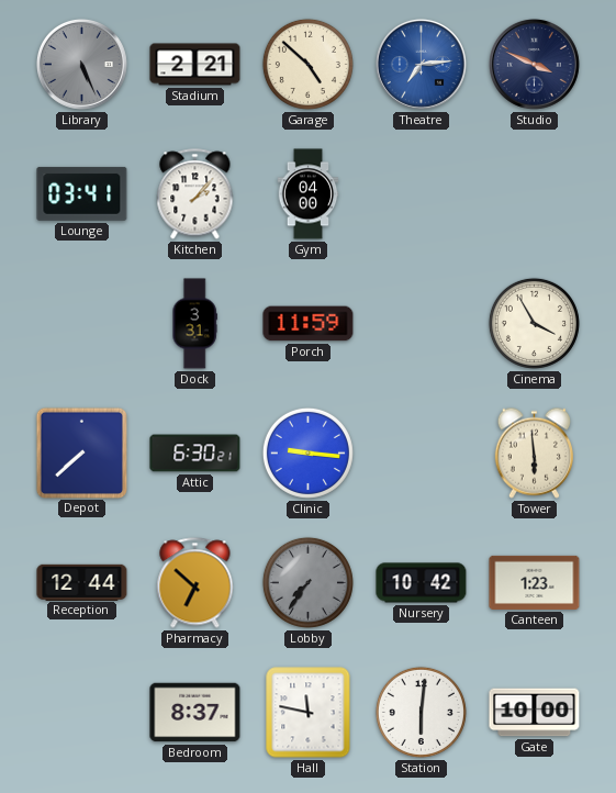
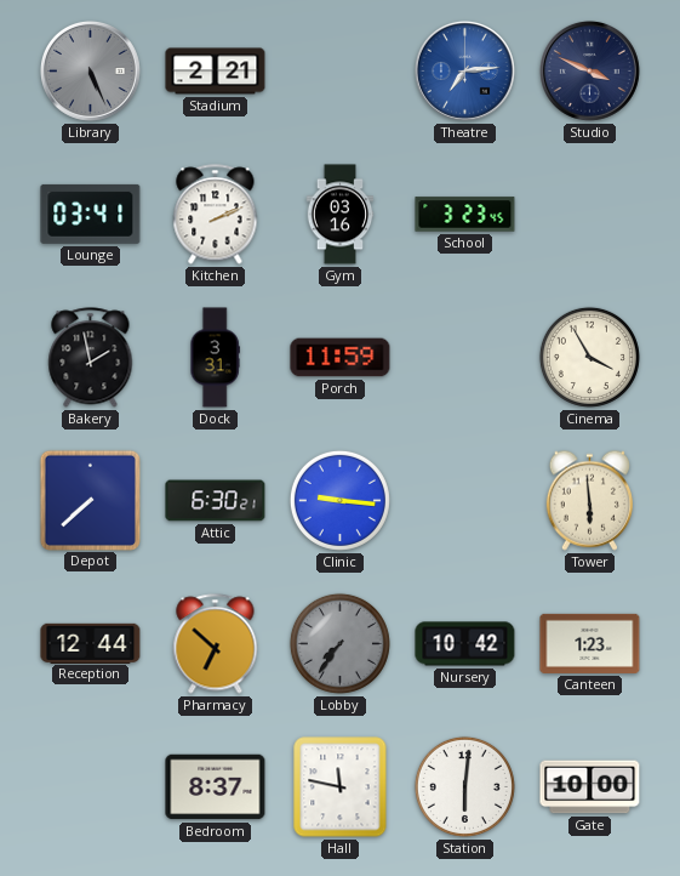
Garage: 4:52 -> none (307, 64)
Kitchen: 2:07 -> 2:11 (216, 215)
Gym: 04:00 -> 03:16 (341, 215)
School: none -> 3:23 (465, 215)
Bakery: none -> 1:58 (91, 358)
